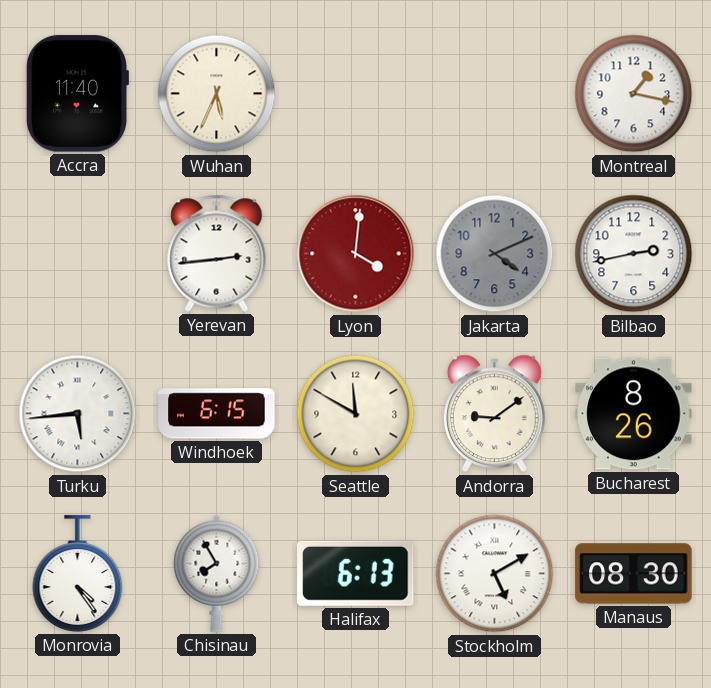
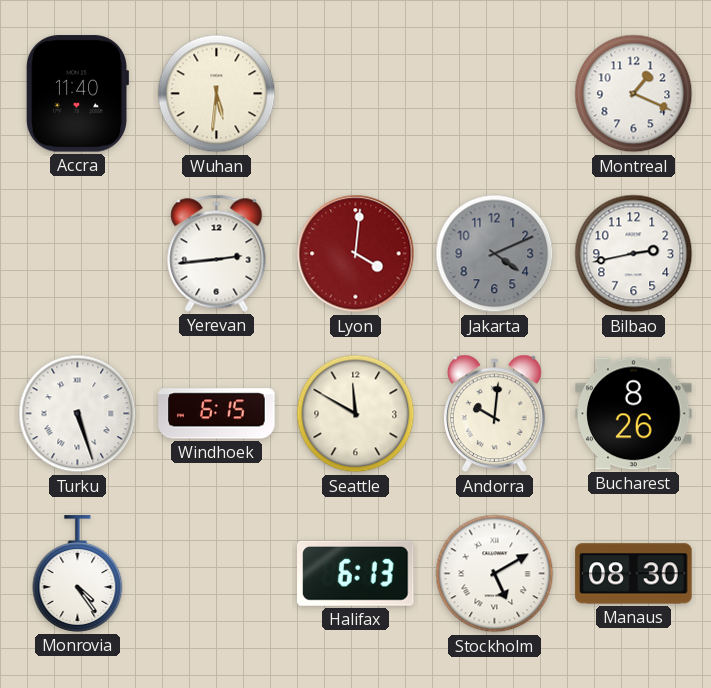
Wuhan: 5:34 -> 5:31 (217, 94)
Montreal: 1:17 -> 1:19 (634, 94)
Turku: 5:44 -> 5:27 (78, 414)
Andorra: 9:09 -> 10:01 (494, 414)
Chisinau: 7:55 -> none (217, 573)
